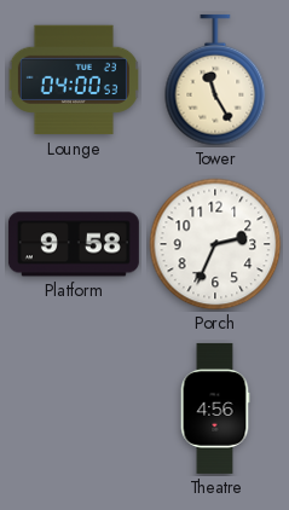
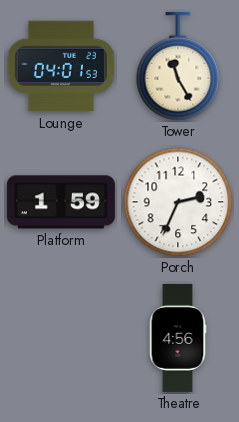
Lounge: 04:00 -> 04:01 (61, 66)
Platform: 9:58 -> 1:59 (61, 202)
